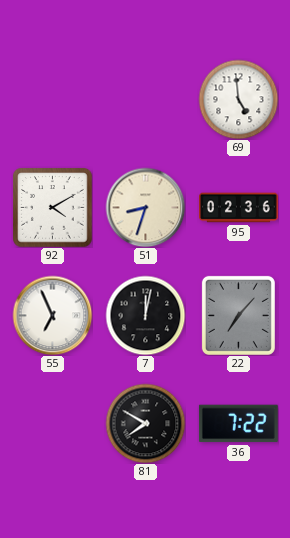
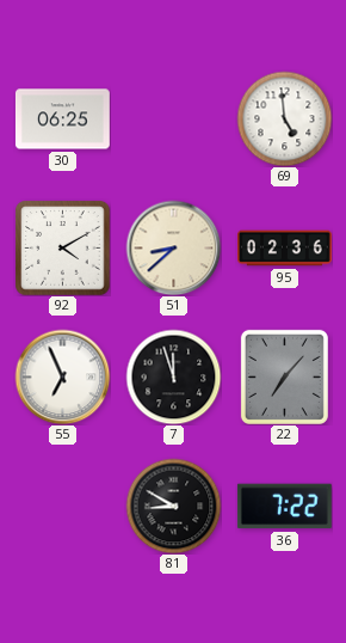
30: none -> 06:25 (62, 120)
51: 8:33 -> 8:38 (173, 247)
7: 12:02 -> 11:57 (173, 376)
81: 7:50 -> 8:50 (173, 506)
